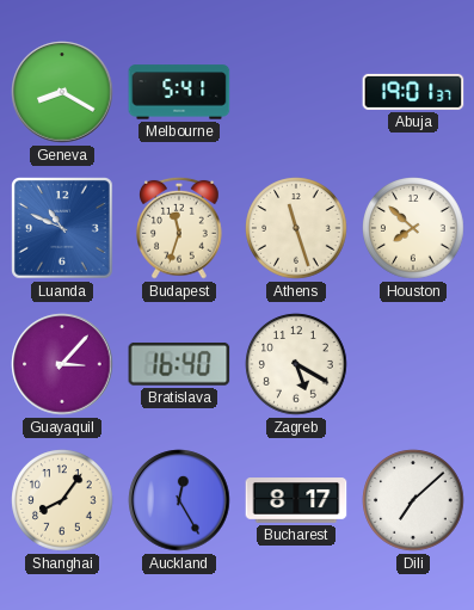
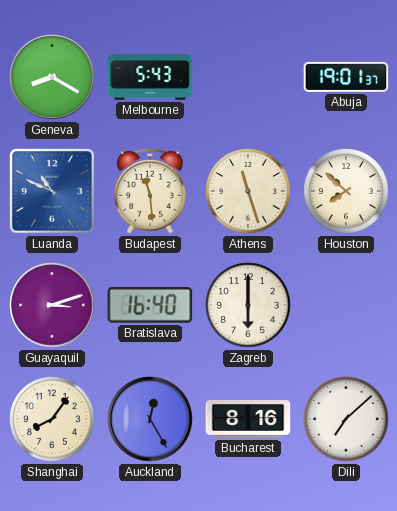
Melbourne: 5:41 -> 5:43 (150, 77)
Budapest: 11:33 -> 11:29 (150, 191)
Guayaquil: 3:07 -> 3:12 (52, 305)
Zagreb: 5:20 -> 6:00 (248, 305)
Bucharest: 8:17 -> 8:16 (248, 419)
